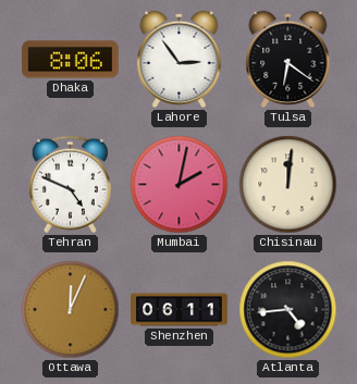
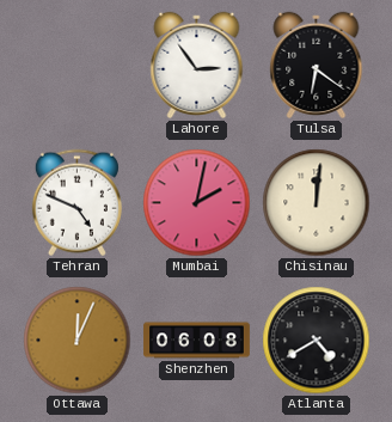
Dhaka: 8:06 -> none (71, 60)
Shenzhen: 06:11 -> 06:08 (197, 341)
Atlanta: 4:44 -> 4:40 (317, 341)
